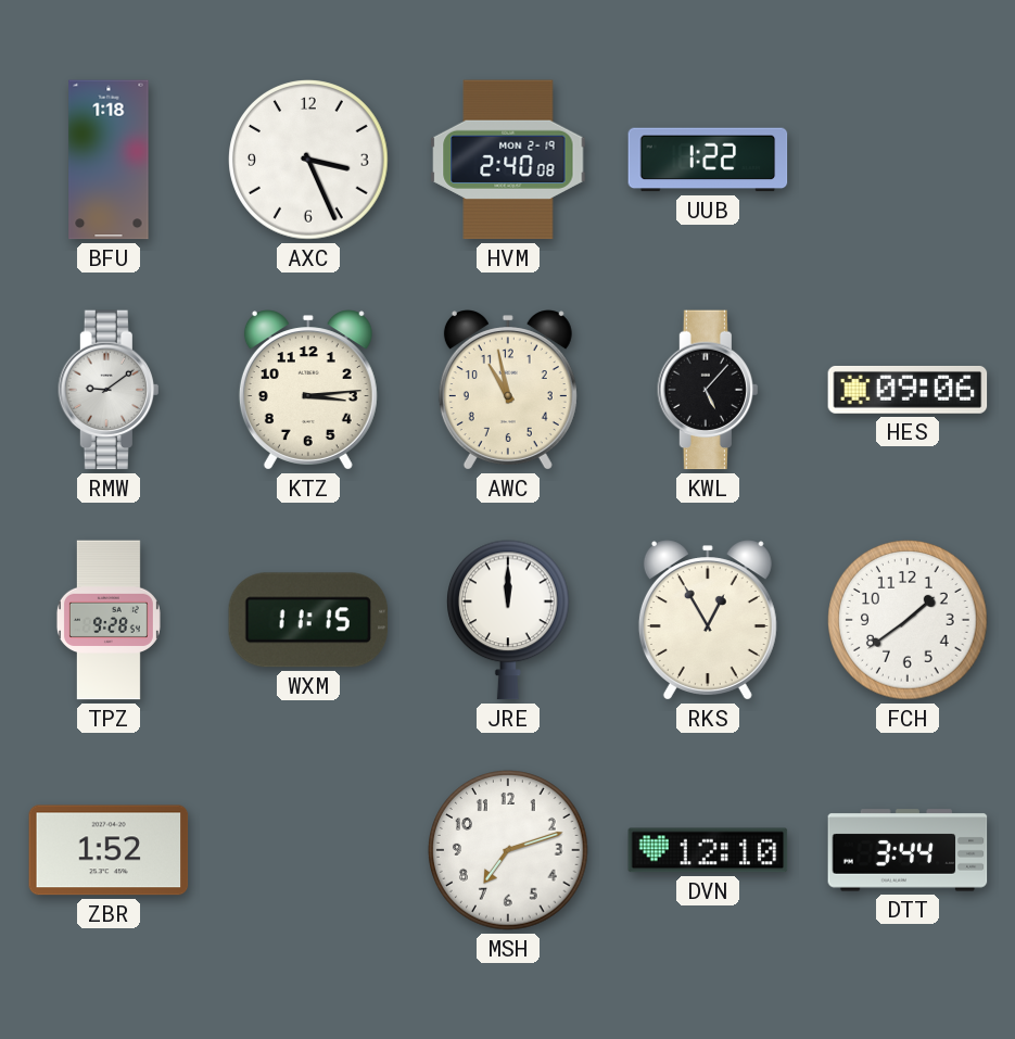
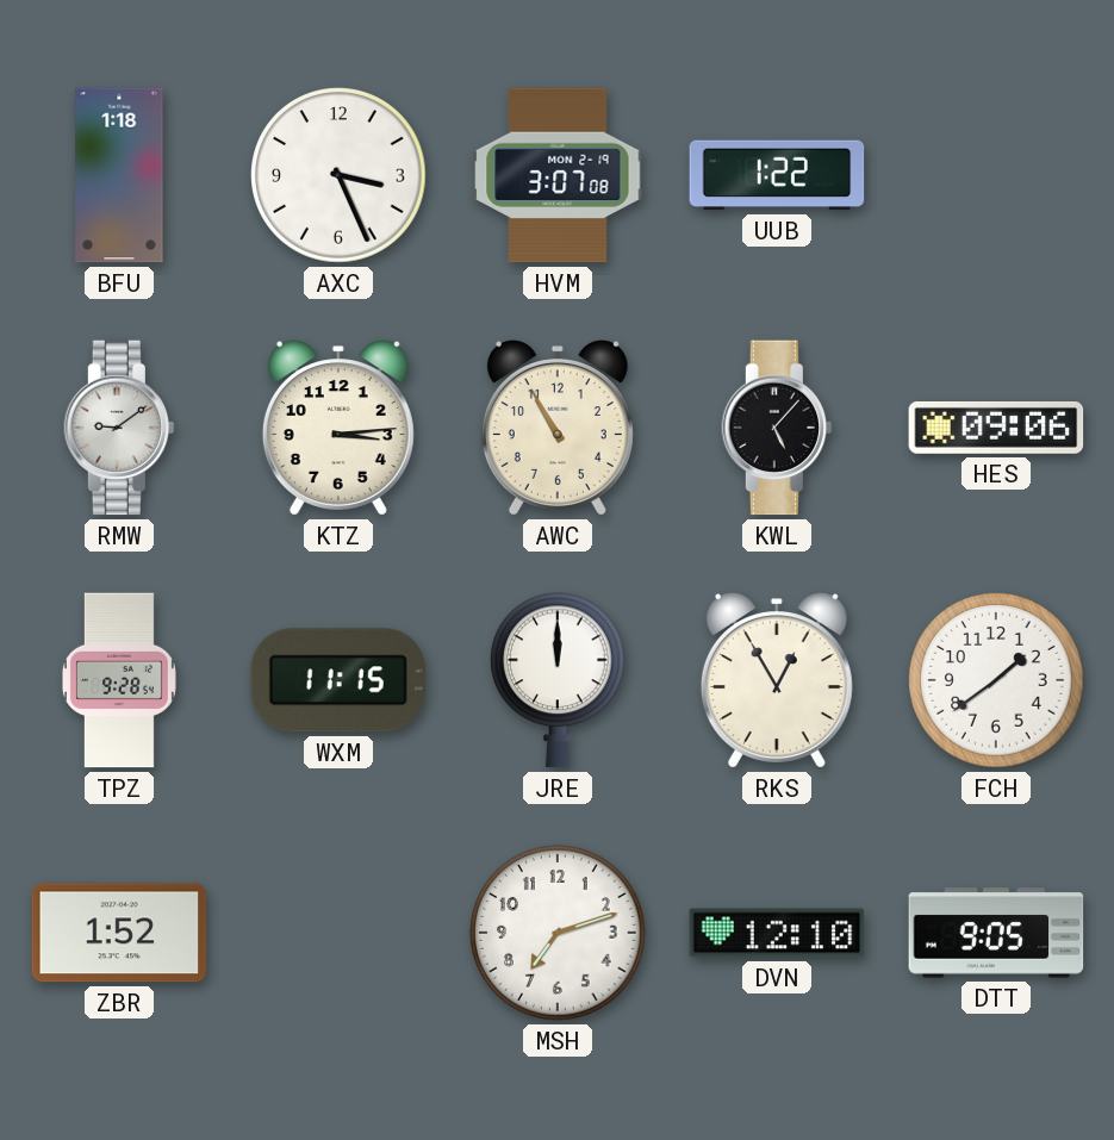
HVM: 2:40 -> 3:07 (558, 175)
AWC: 10:58 -> 10:55 (558, 428)
DTT: 3:44 -> 9:05 (996, 933)
